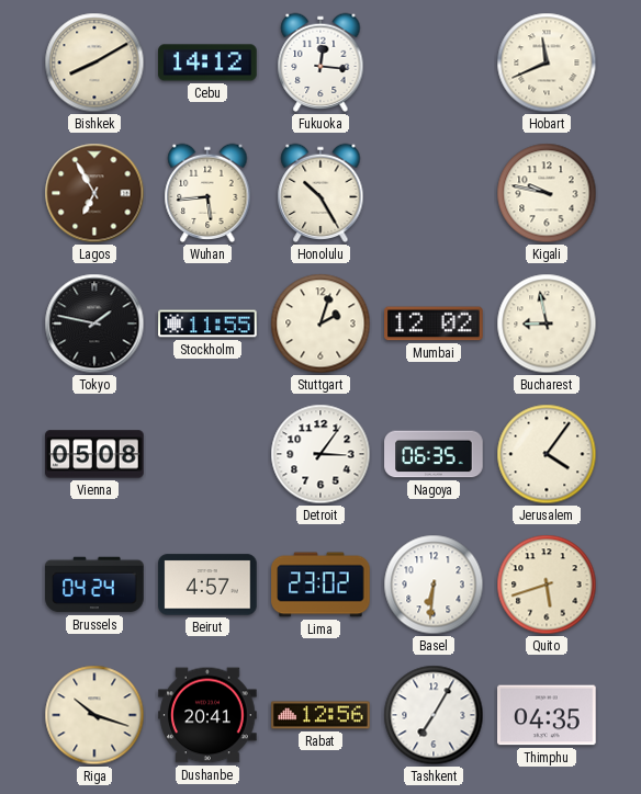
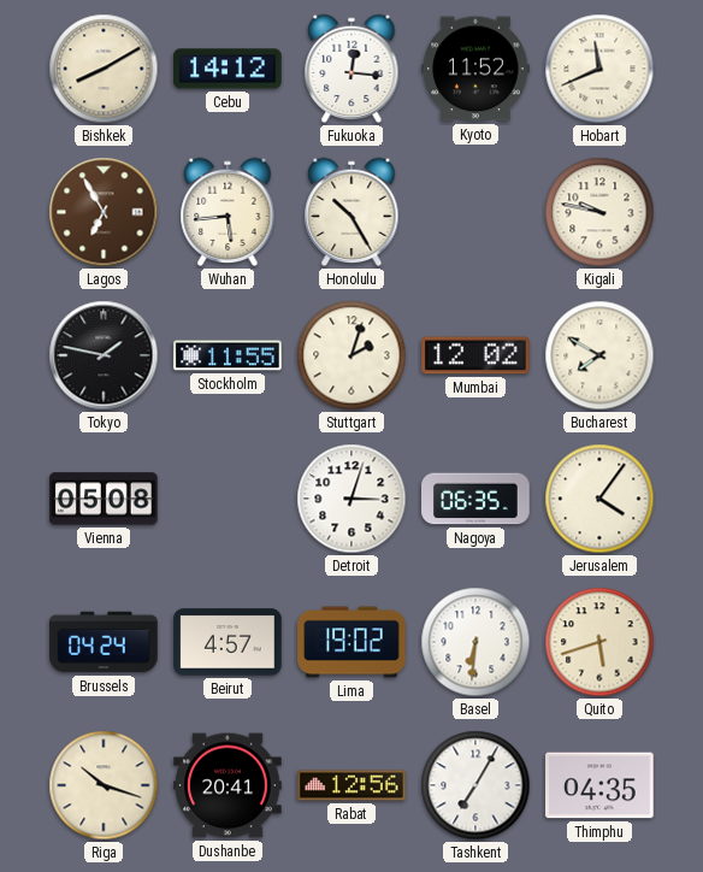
Kyoto: none -> 11:52 (475, 69)
Bucharest: 8:58 -> 7:50 (599, 355)
Detroit: 3:06 -> 3:03 (351, 499)
Lima: 23:02 -> 19:02 (351, 642)
